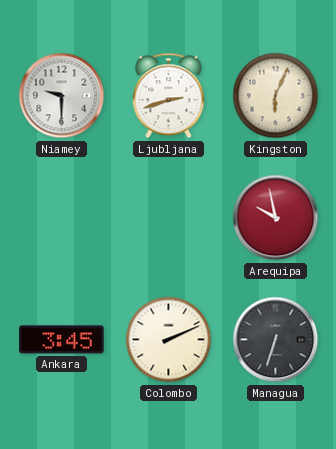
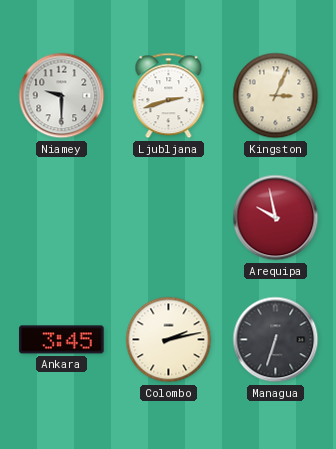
Kingston: 6:04 -> 3:04 (276, 96)
Colombo: 2:11 -> 2:13 (169, 340)
